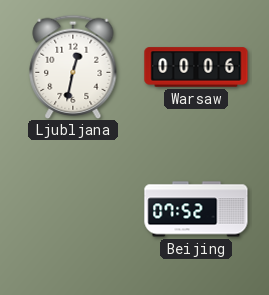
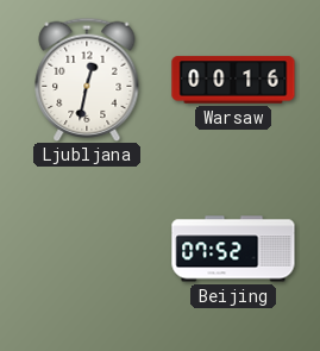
Warsaw: 00:06 -> 00:16 (233, 80)
